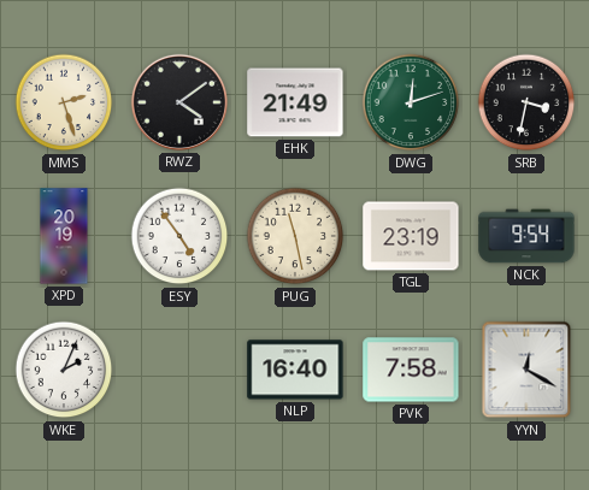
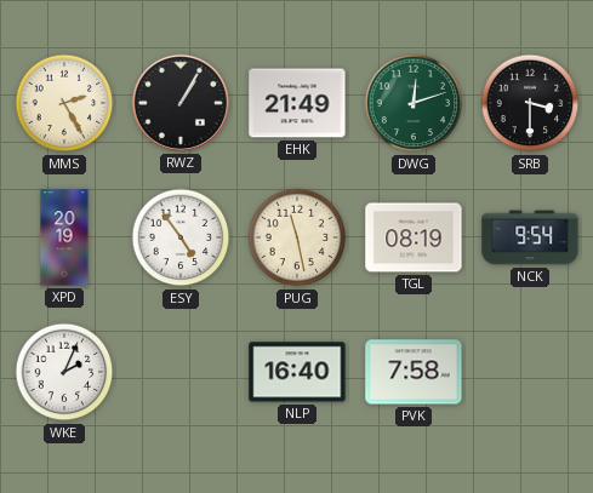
MMS: 2:27 -> 2:25 (64, 103)
RWZ: 4:09 -> 1:05 (181, 103)
SRB: 3:32 -> 3:30 (530, 103)
TGL: 23:19 -> 08:19 (414, 237)
YYN: 12:20 -> none (526, 370)
